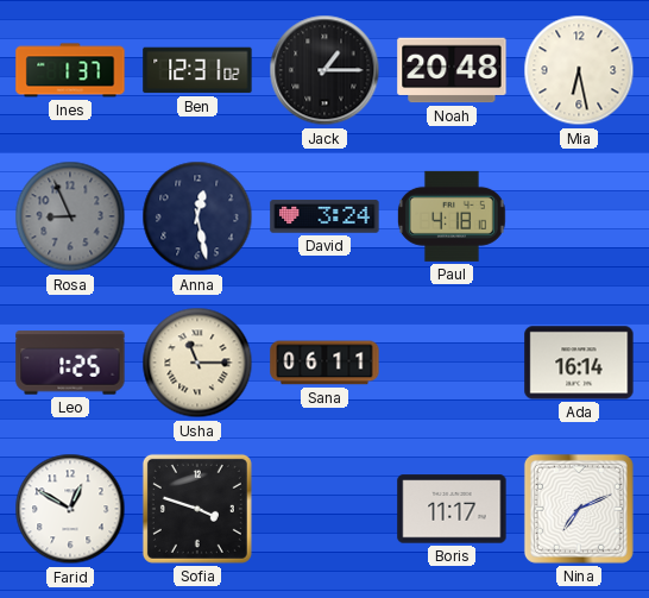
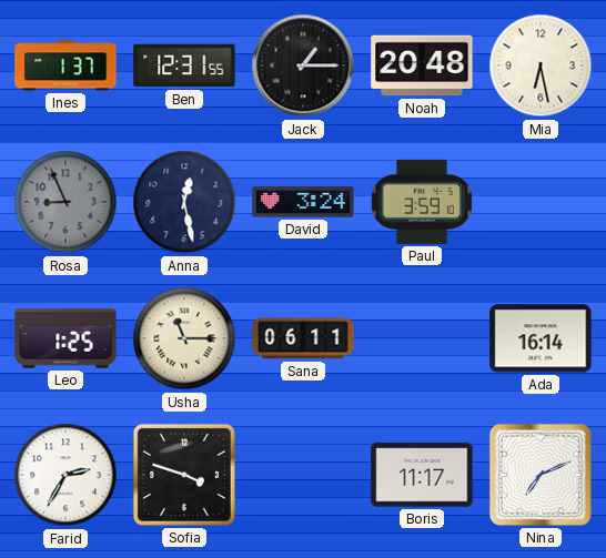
Ben: 12:31:02 -> 12:31:55 (184, 65)
Paul: 4:18 -> 3:59 (422, 202)
Farid: 12:50 -> 2:35 (65, 475)
